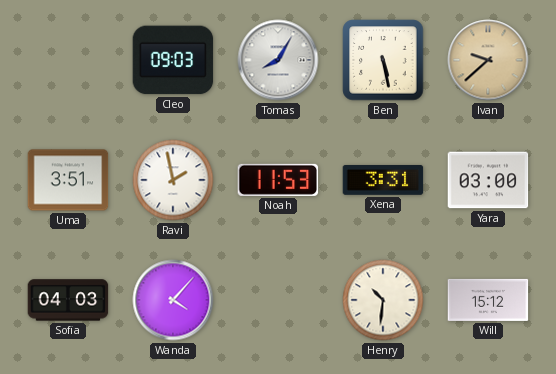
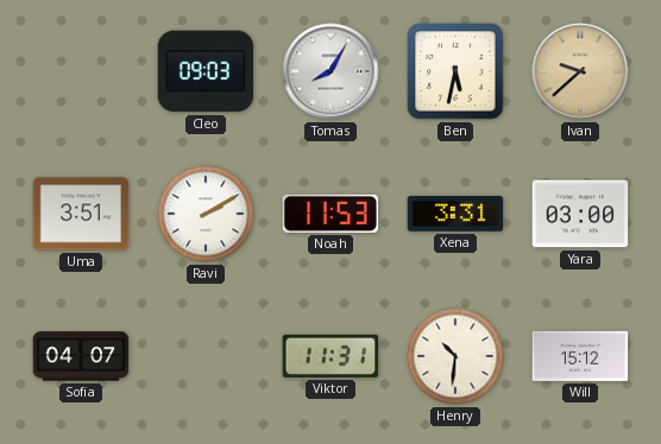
Ben: 5:28 -> 5:32 (455, 71)
Ravi: 1:58 -> 2:10 (206, 214)
Sofia: 04:03 -> 04:07 (81, 356)
Wanda: 4:07 -> none (173, 300)
Viktor: none -> 11:31 (330, 356)
